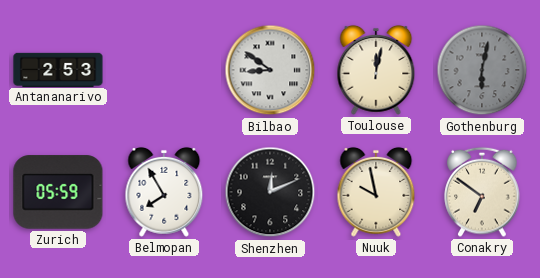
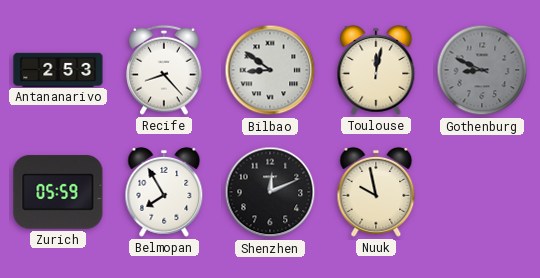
Recife: none -> 8:23 (164, 70)
Gothenburg: 6:02 -> 8:49 (482, 70)
Conakry: 6:51 -> none (482, 192)
